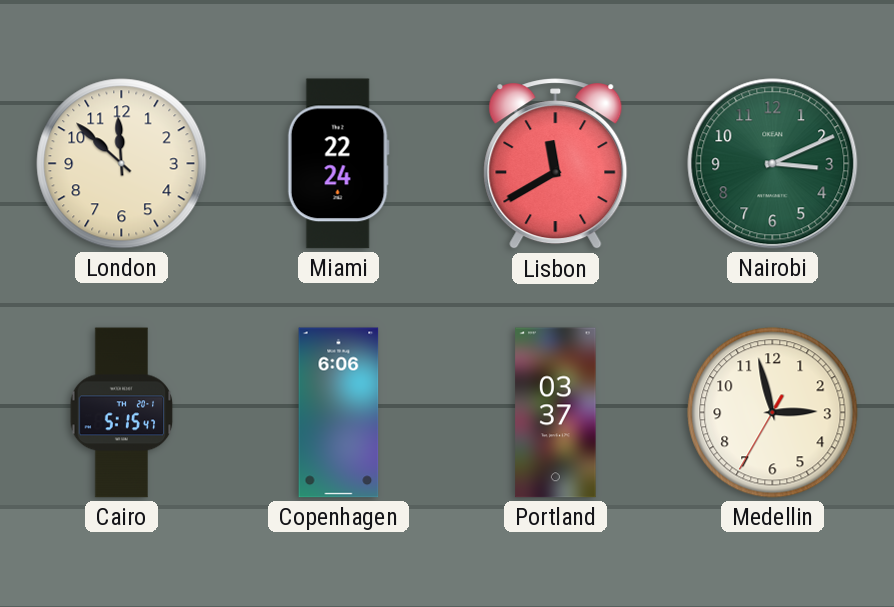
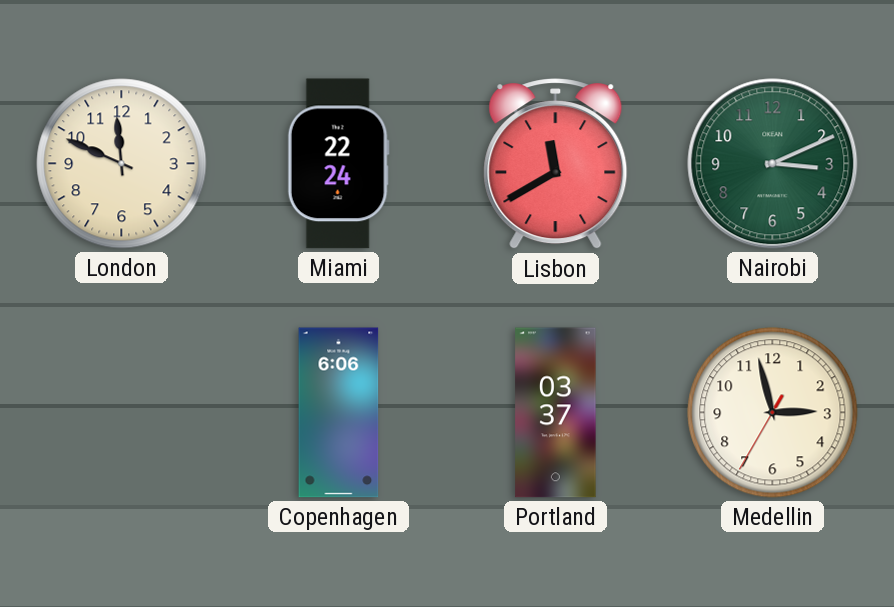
London: 11:52 -> 11:49 (122, 164)
Cairo: 5:15 -> none (122, 413)
